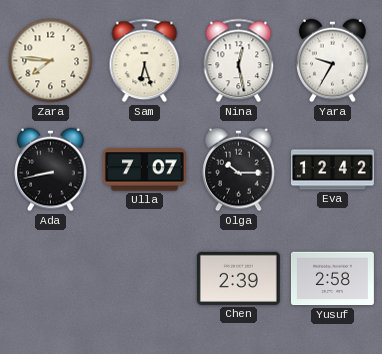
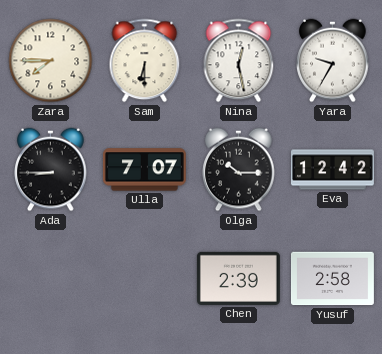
Zara: 7:46 -> 7:45 (51, 61)
Sam: 6:27 -> 6:30 (145, 61)
Ada: 8:43 -> 8:45 (51, 170)
